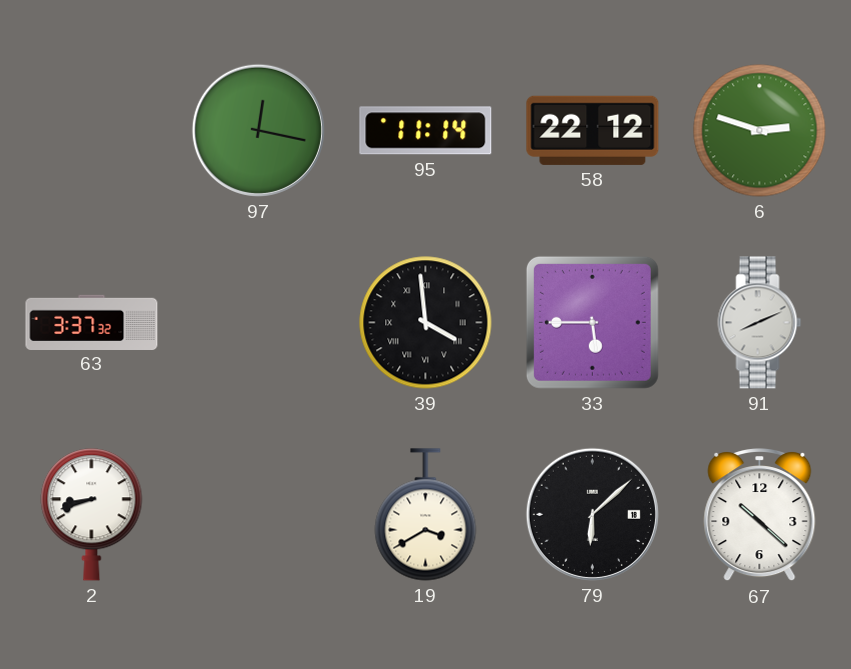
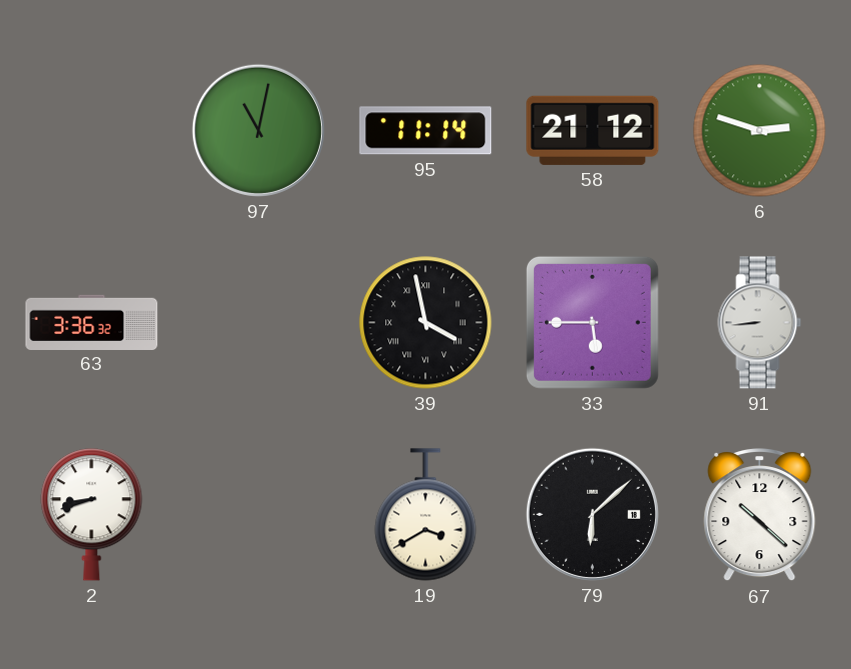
97: 12:17 -> 11:02 (258, 130)
58: 22:12 -> 21:12 (593, 130)
63: 3:37 -> 3:36 (92, 322)
39: 3:59 -> 3:58 (426, 323)
91: 8:11 -> 8:44 (760, 323)
